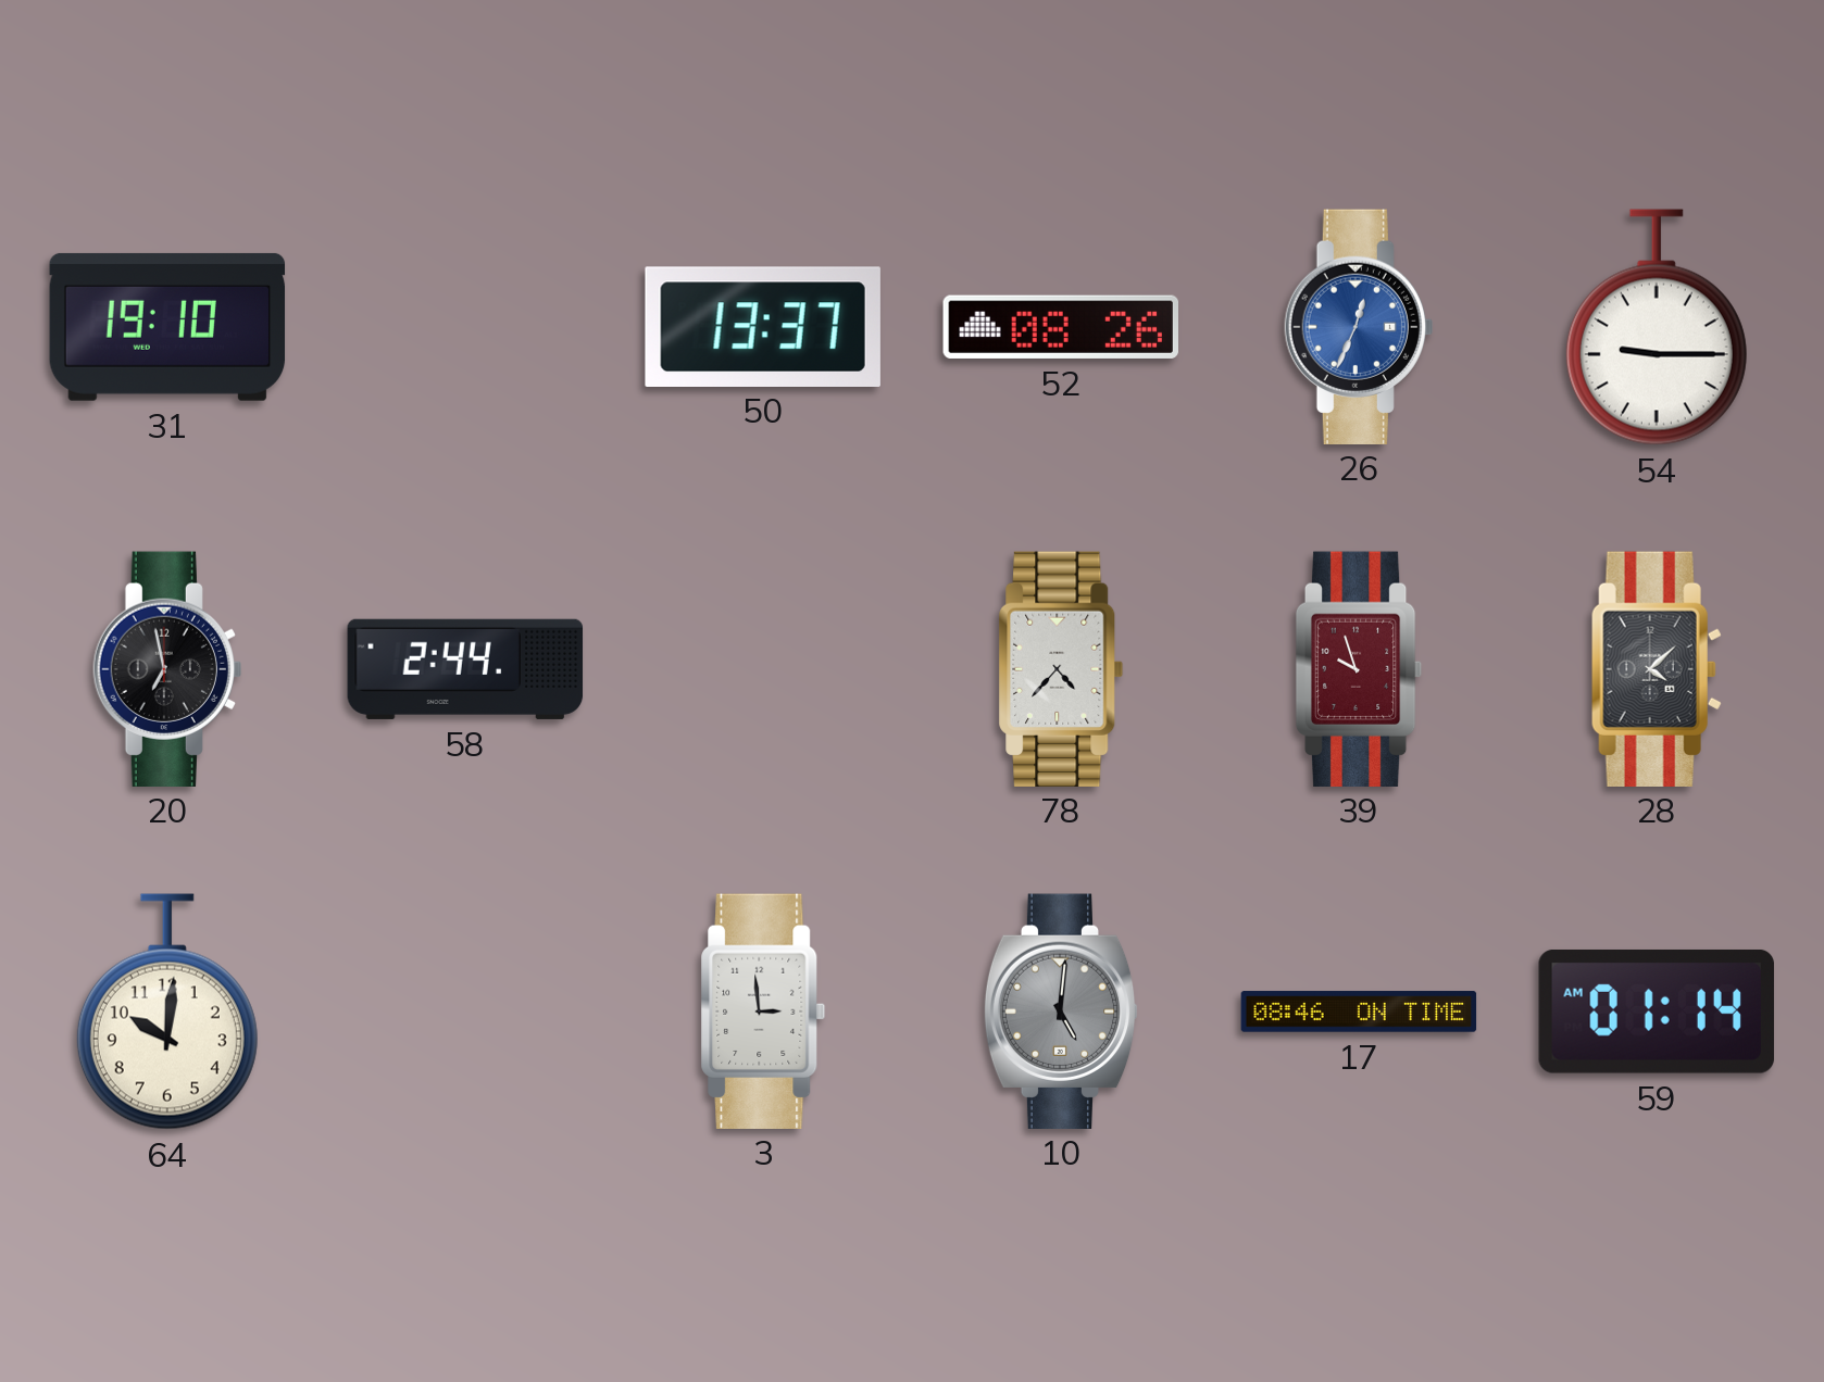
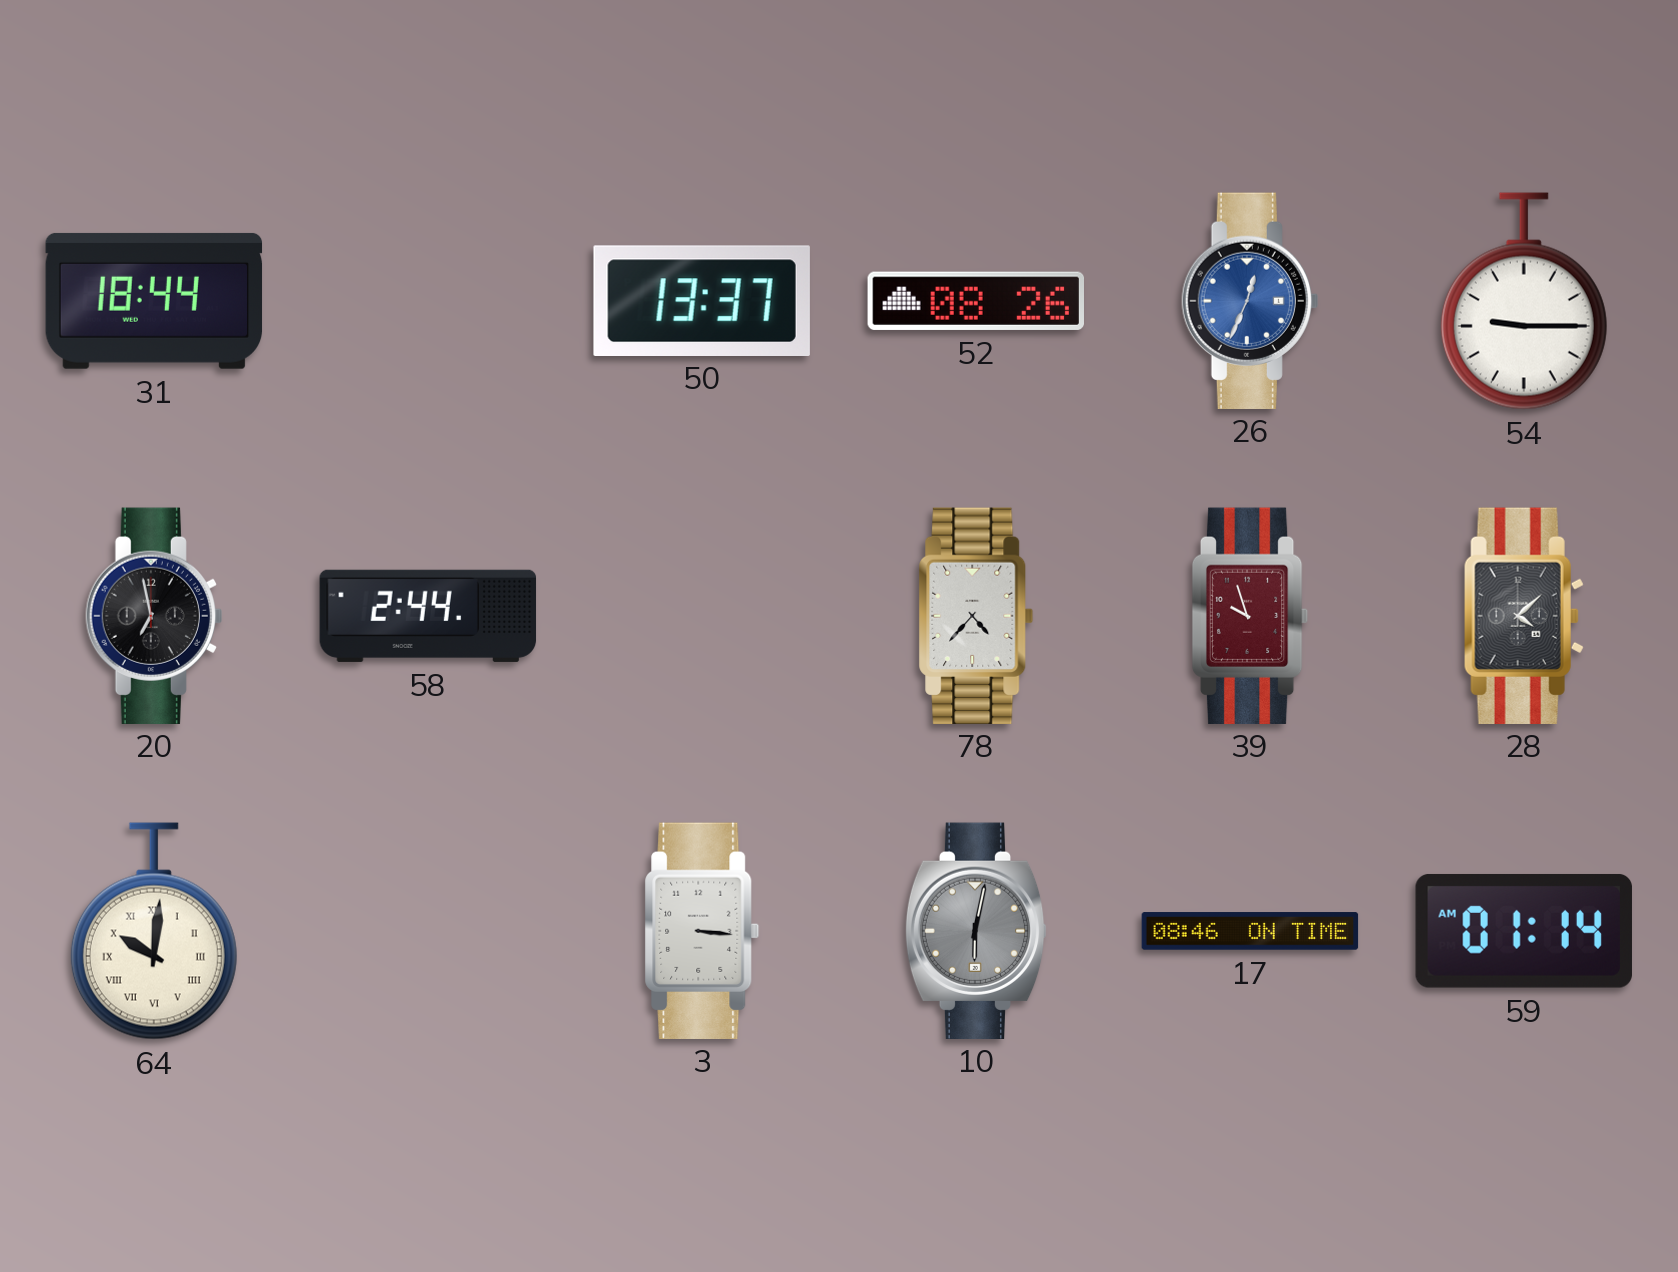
31: 19:10 -> 18:44 (154, 301)
64 numerals: Arabic -> Roman (154, 931)
3: 2:59 -> 3:16 (702, 930)
10: 5:01 -> 6:02 (976, 930)
